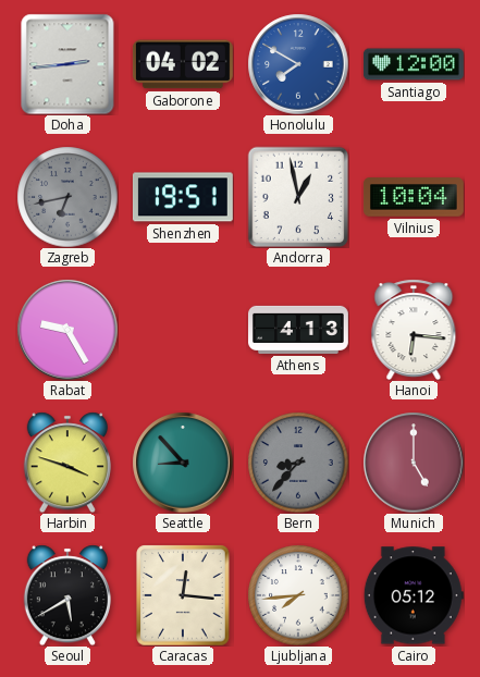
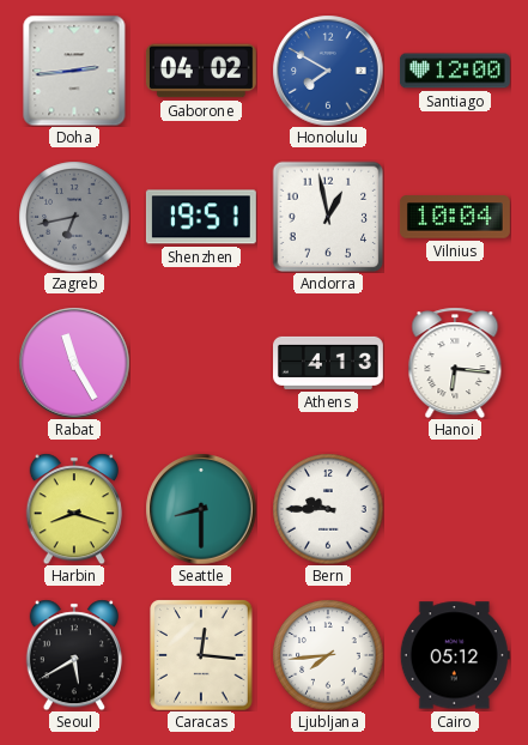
Rabat: 9:25 -> 11:25 (74, 363)
Harbin: 3:48 -> 8:18 (74, 509)
Seattle: 8:53 -> 8:30 (201, 509)
Bern: 8:37 -> 9:45 (328, 509)
Bern dial: grey -> white (328, 509)
Munich: 5:00 -> none (414, 463)
